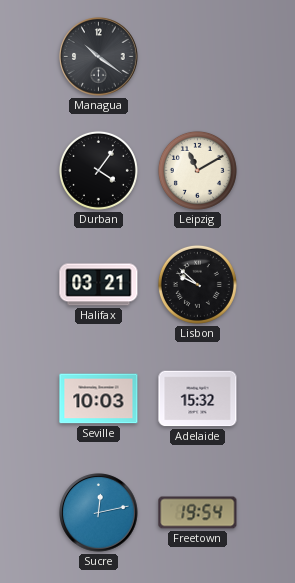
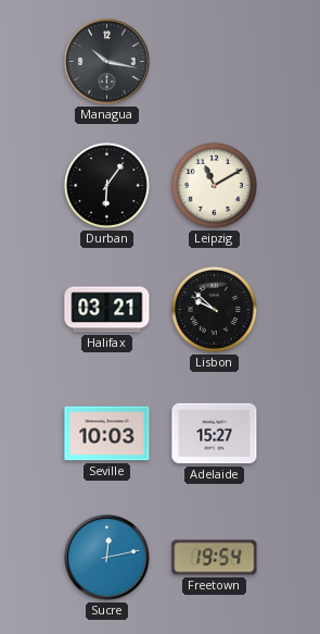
Managua: 10:21 -> 10:17 (107, 62)
Durban: 4:06 -> 6:06 (106, 185)
Adelaide: 15:32 -> 15:27 (215, 434)
